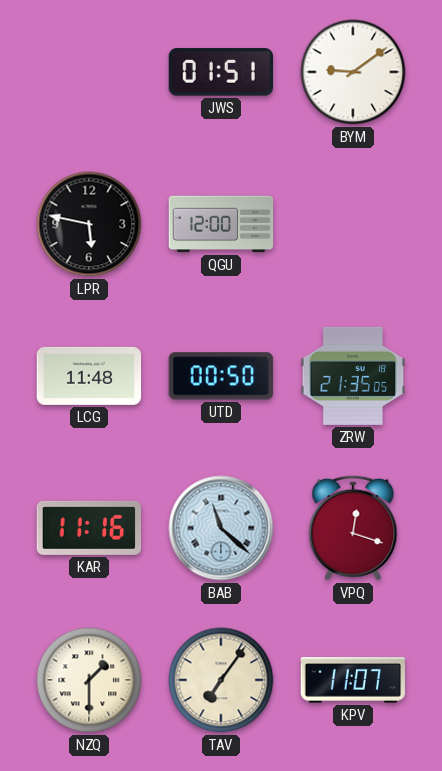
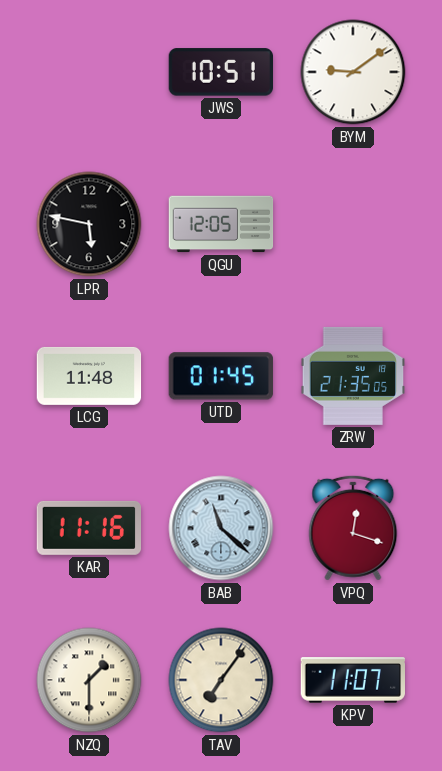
JWS: 01:51 -> 10:51 (220, 72)
QGU: 12:00 -> 12:05 (221, 224)
UTD: 00:50 -> 01:45 (221, 376)
